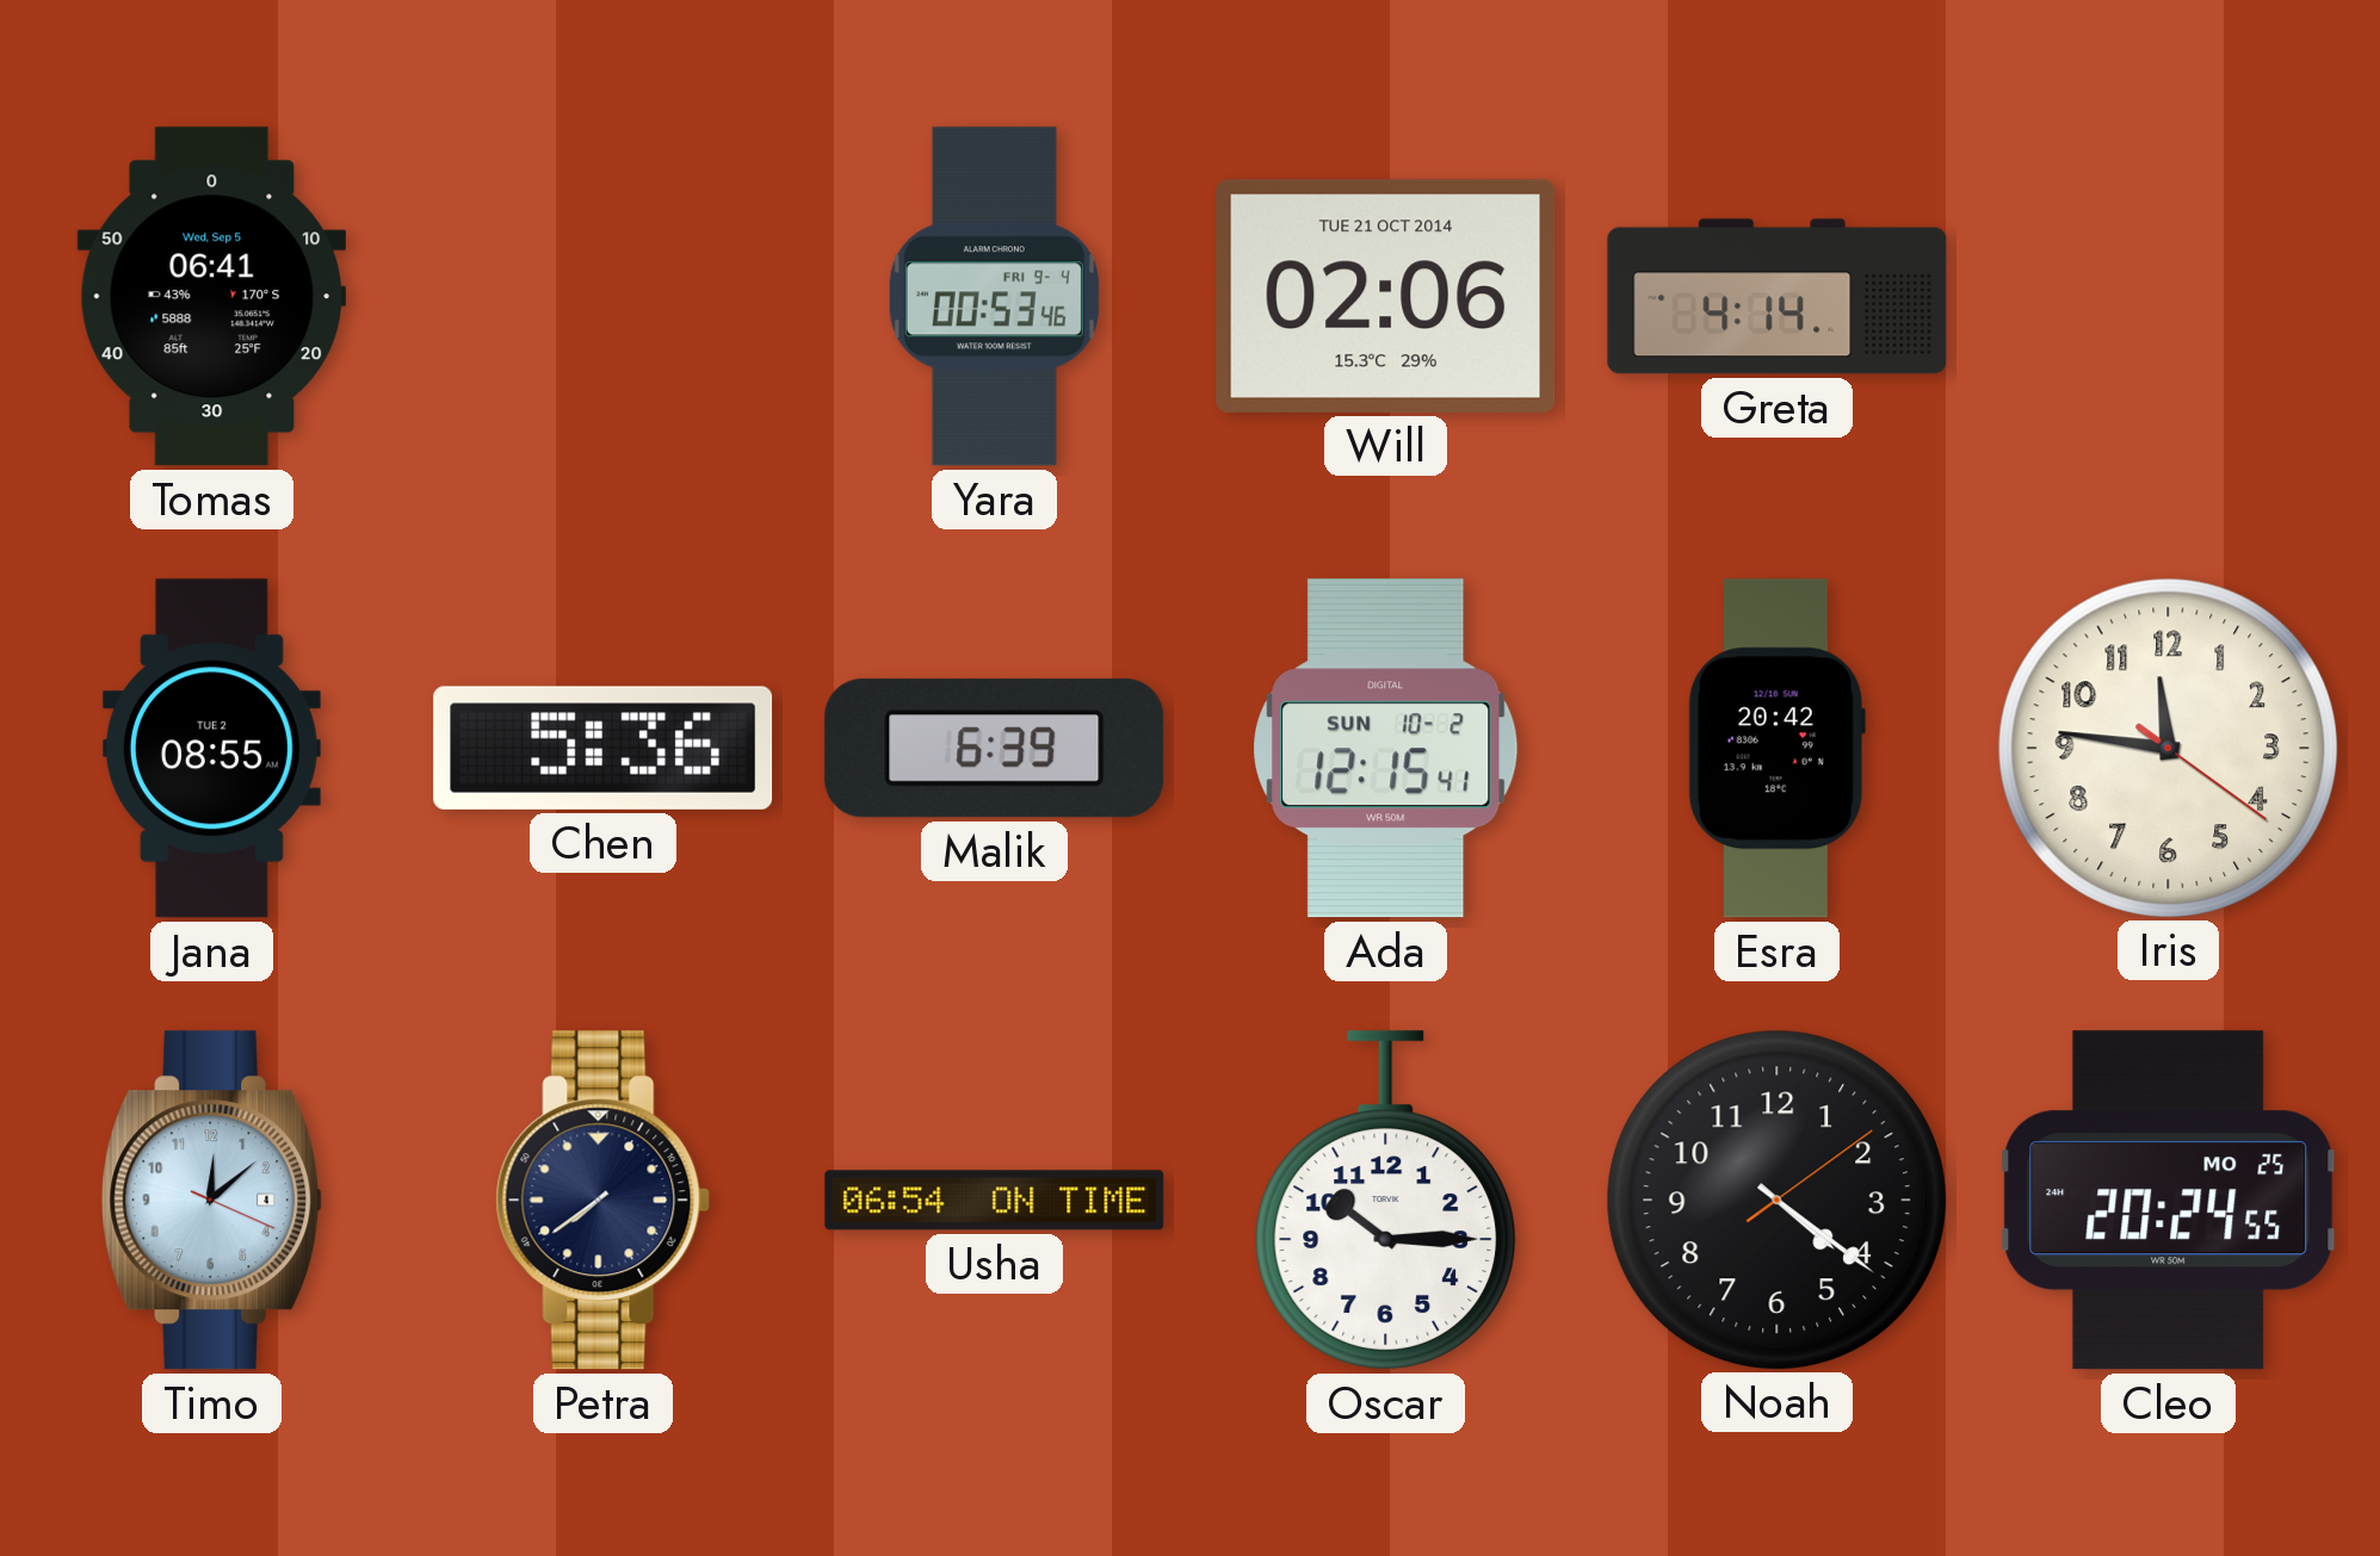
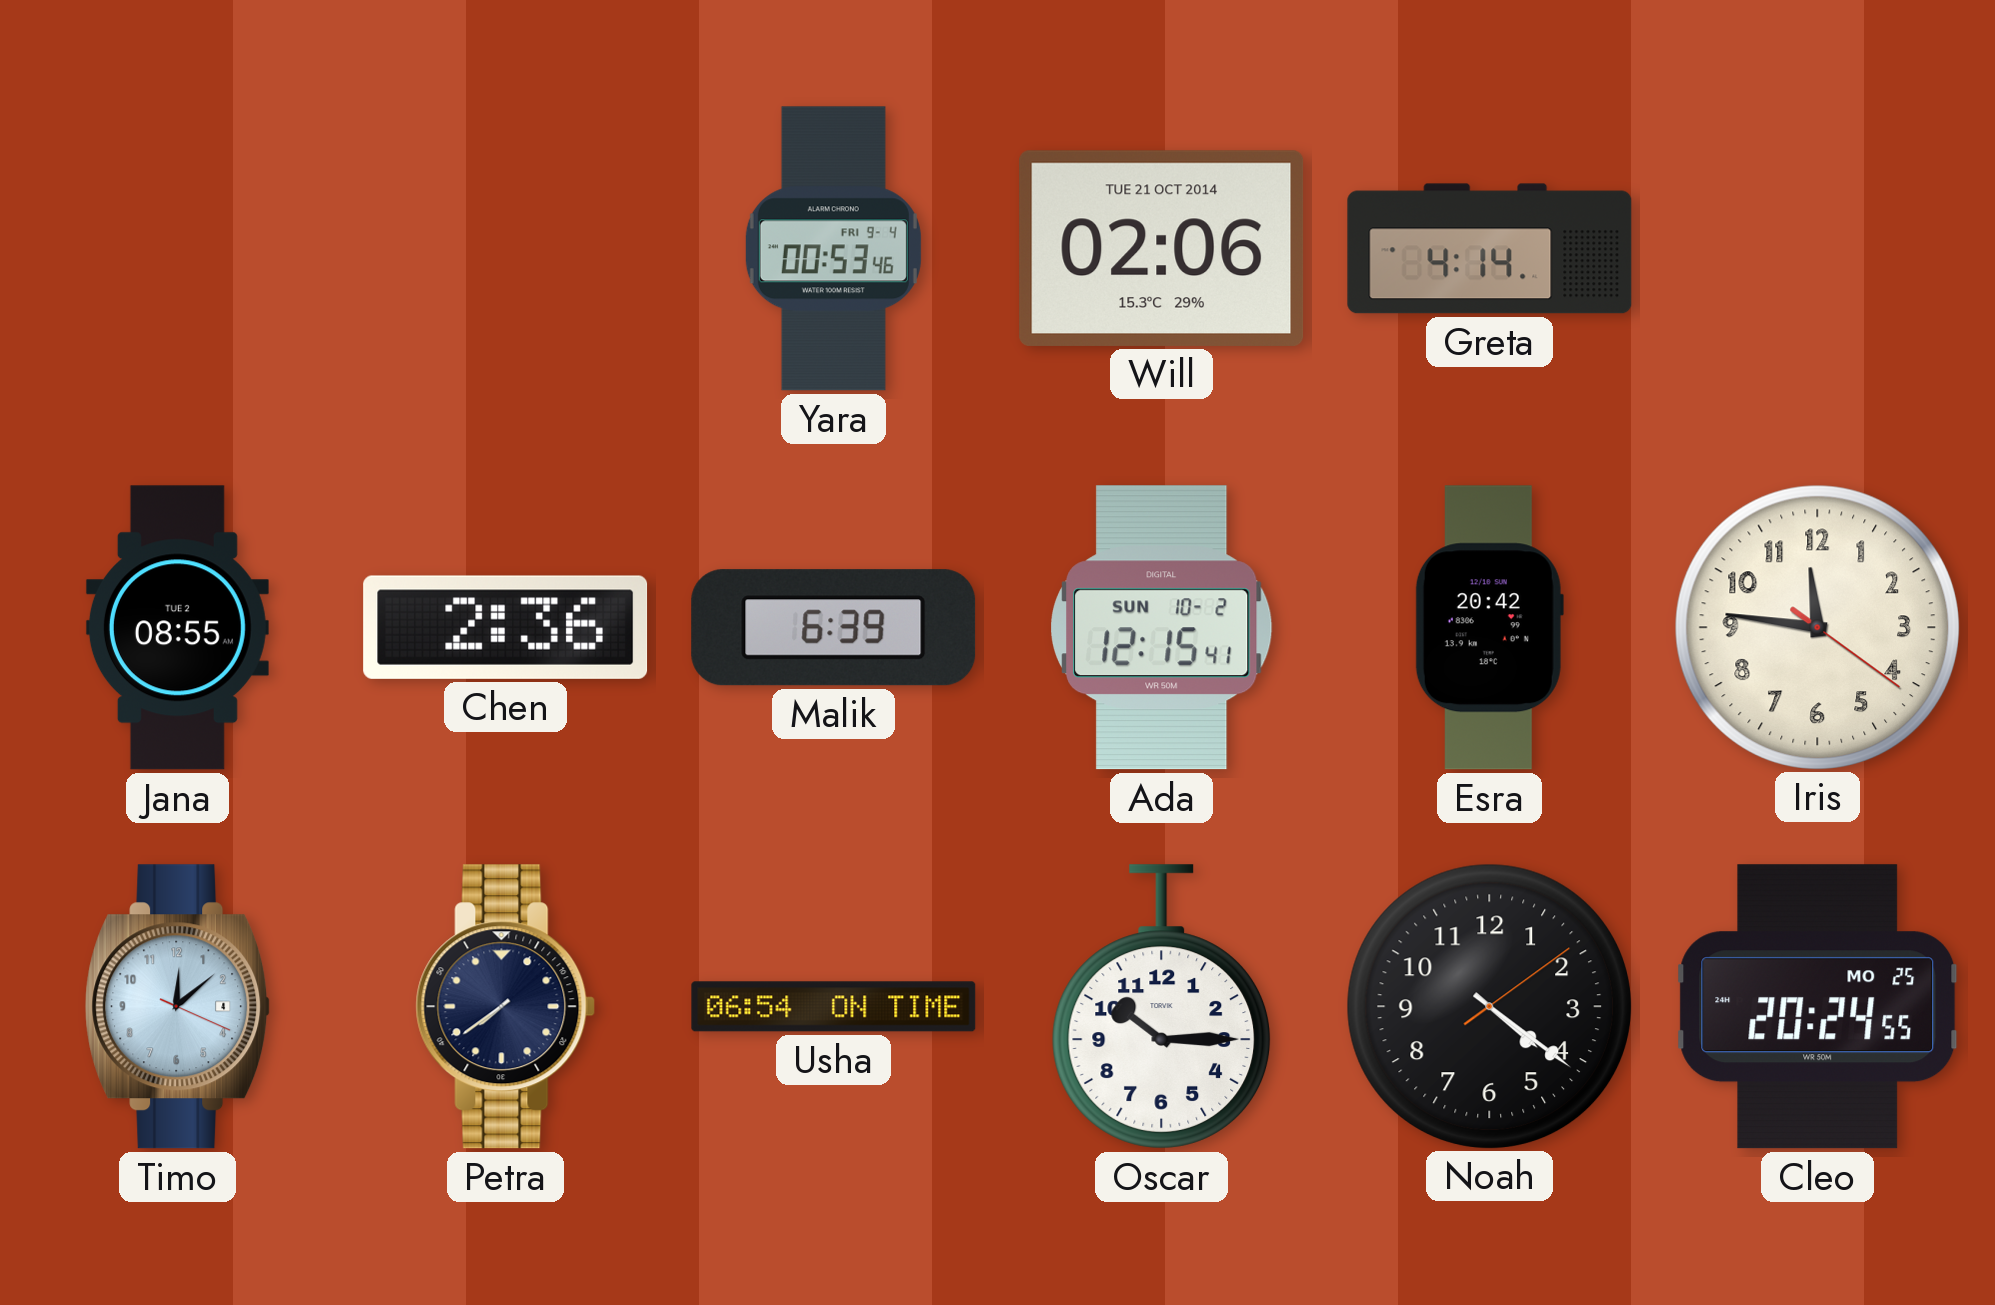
Tomas: 06:41 -> none (212, 297)
Chen: 5:36 -> 2:36 (506, 627)
